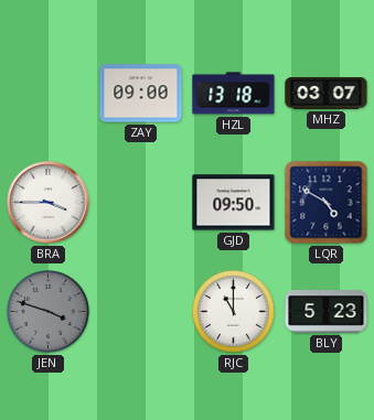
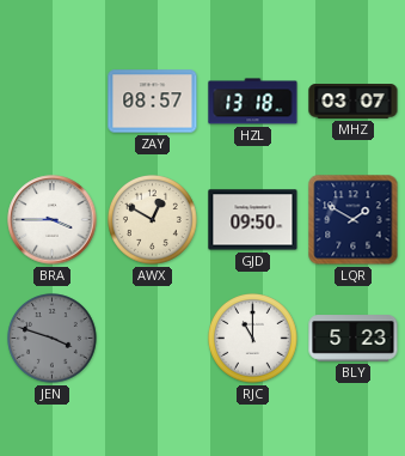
ZAY: 09:00 -> 08:57 (153, 102)
AWX: none -> 12:50 (153, 220)
LQR: 4:50 -> 1:50 (354, 220)
